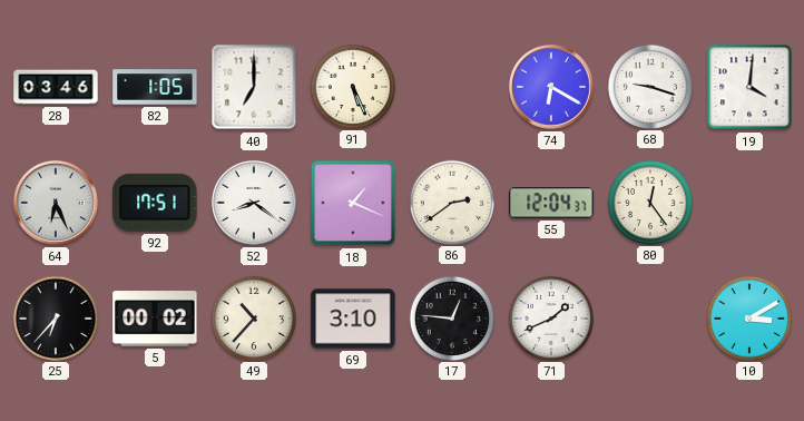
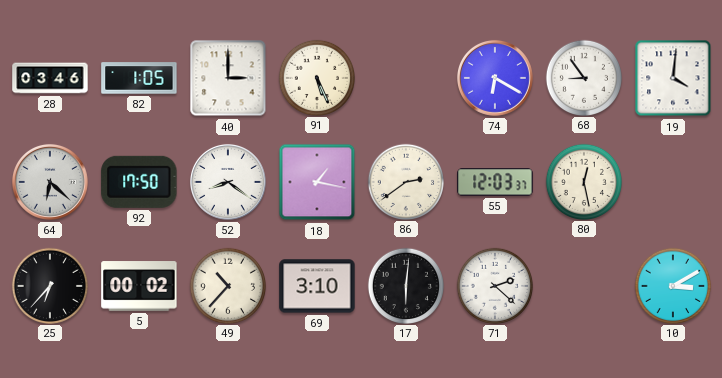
40: 7:00 -> 3:00 (228, 78)
68: 9:18 -> 8:54 (584, 77)
64: 6:26 -> 6:22 (50, 182)
92: 17:51 -> 17:50 (139, 182)
18: 1:19 -> 1:17 (317, 182)
55: 12:04 -> 12:03 (495, 182)
80: 12:24 -> 12:28 (584, 181)
17: 12:46 -> 6:01 (406, 285)
71: 1:41 -> 2:22 (495, 285)
